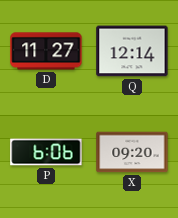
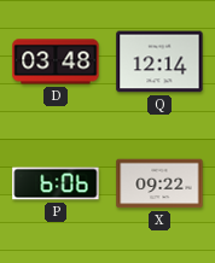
D: 11:27 -> 03:48 (56, 62)
X: 09:20 -> 09:22 (159, 183)
